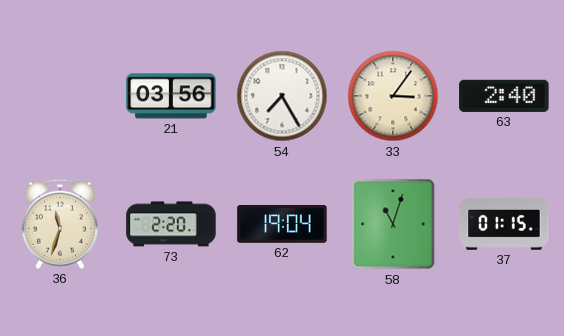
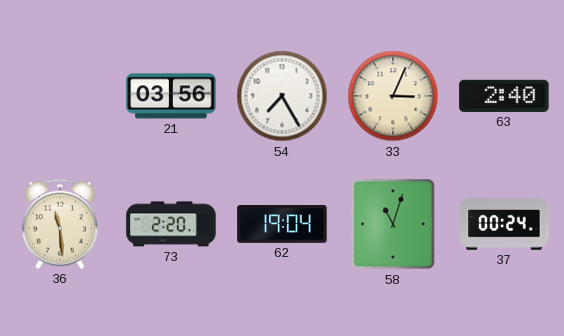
33: 3:06 -> 3:04 (393, 96)
36: 11:33 -> 11:29 (60, 224)
37: 01:15 -> 00:24 (504, 224)
